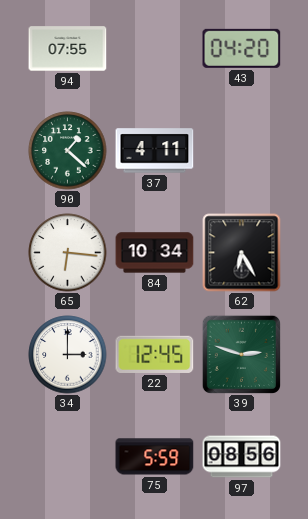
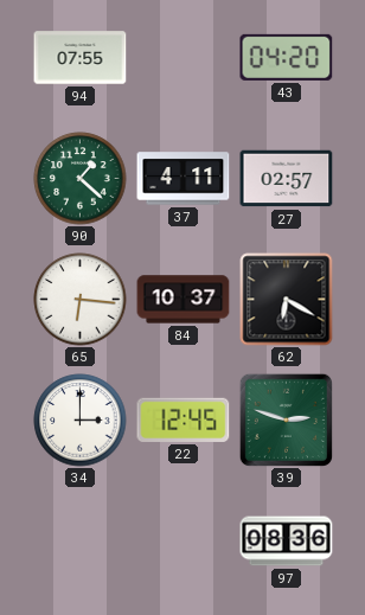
27: none -> 02:57 (287, 179)
84: 10:34 -> 10:37 (184, 300)
62: 6:25 -> 6:20 (287, 300)
75: 5:59 -> none (155, 457)
97: 08:56 -> 08:36 (287, 542)
